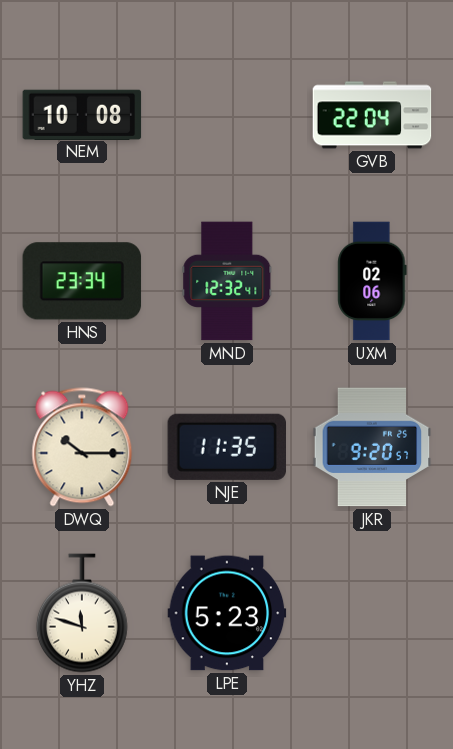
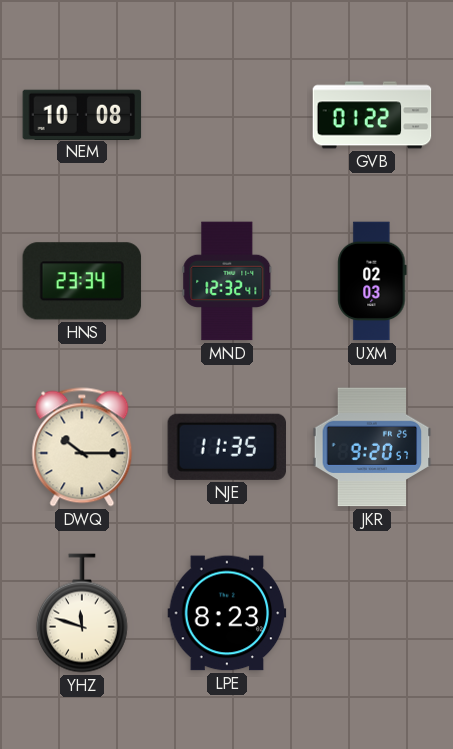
GVB: 22:04 -> 01:22 (372, 115)
UXM: 02:06 -> 02:03 (372, 281)
LPE: 5:23 -> 8:23 (227, 613)
